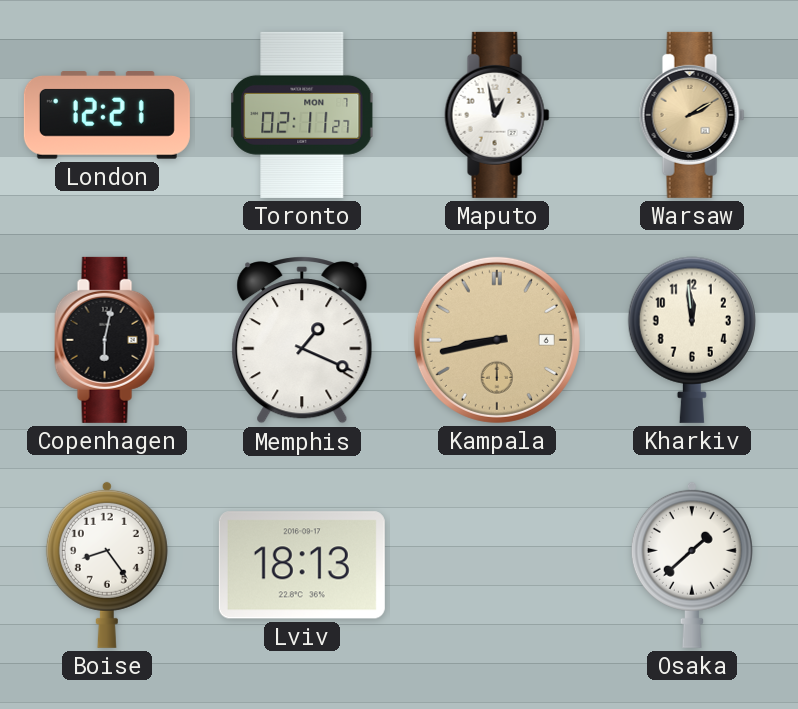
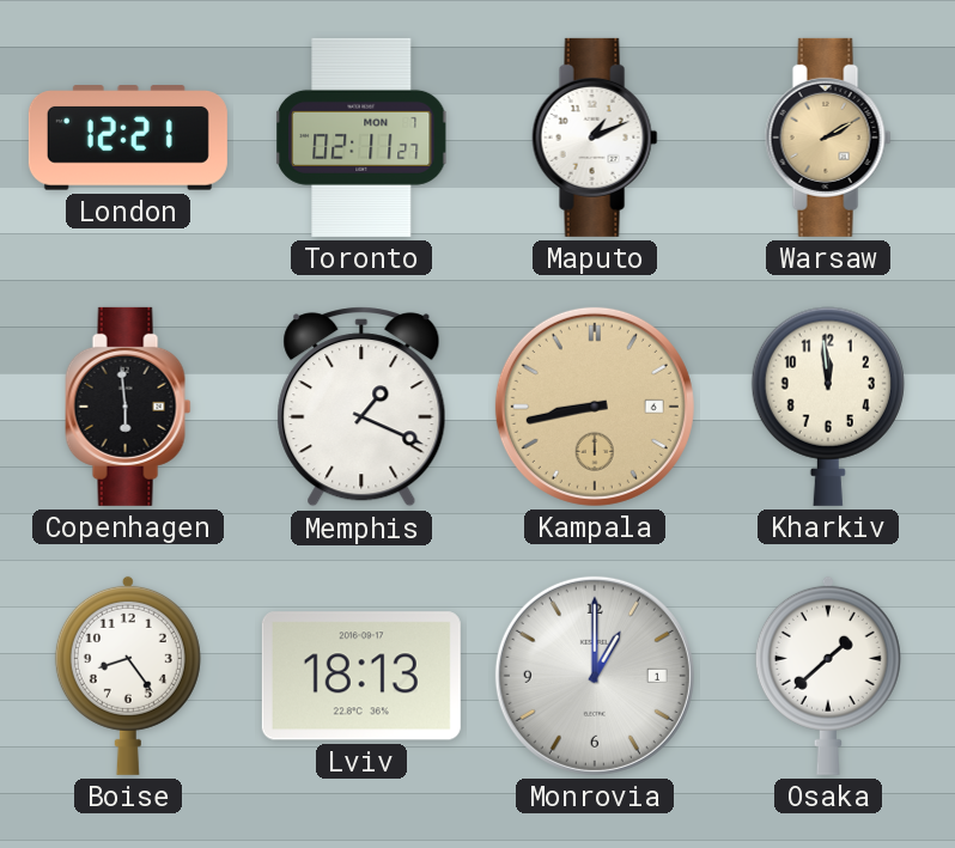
Maputo: 12:58 -> 1:11 (595, 138)
Copenhagen: 6:02 -> 5:59 (128, 407)
Monrovia: none -> 1:00 (595, 676)
